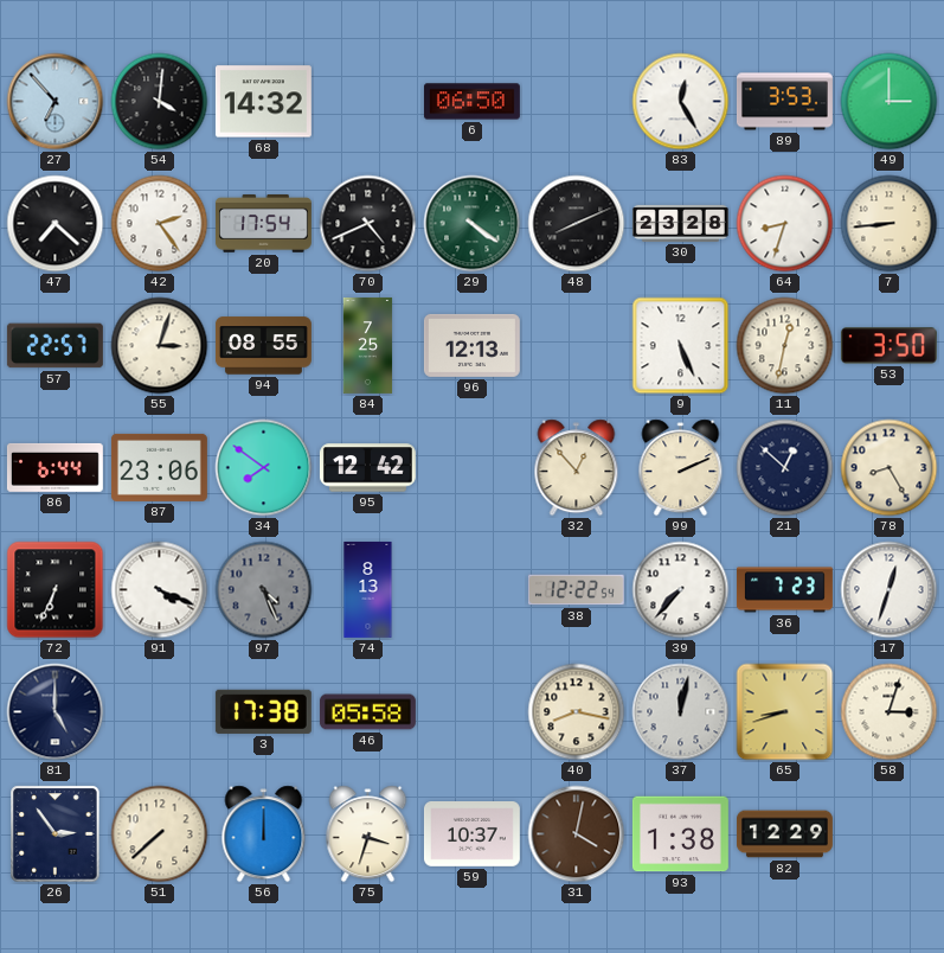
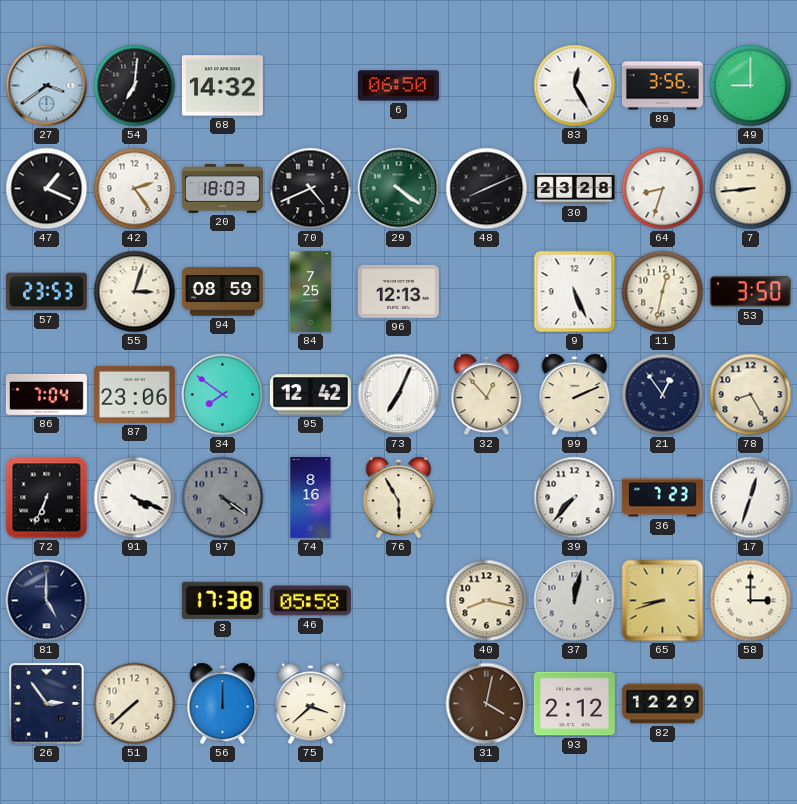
27: 6:53 -> 3:39 (47, 86)
54: 4:01 -> 7:01 (135, 86)
89: 3:53 -> 3:56 (662, 86)
49: 3:00 -> 9:00 (751, 86)
47: 7:22 -> 1:19 (47, 189)
20: 17:54 -> 18:03 (222, 189)
57: 22:57 -> 23:53 (46, 292)
94: 08:55 -> 08:59 (222, 292)
86: 6:44 -> 7:04 (46, 394)
73: none -> 7:04 (399, 395)
21: 12:52 -> 12:54 (663, 395)
97: 4:26 -> 4:21 (223, 498)
74: 8:13 -> 8:16 (311, 497)
76: none -> 5:55 (399, 498)
38: 12:22 -> none (576, 590)
58: 3:03 -> 3:00 (751, 601)
75: 3:33 -> 3:38 (311, 704)
59: 10:37 -> none (471, 834)
93: 1:38 -> 2:12 (574, 704)
